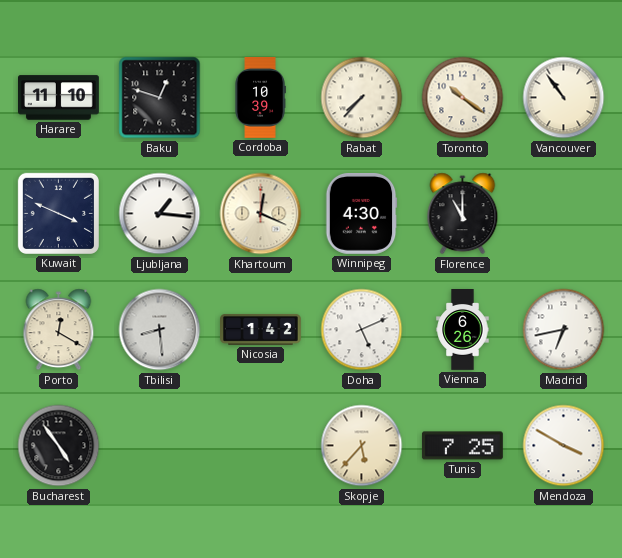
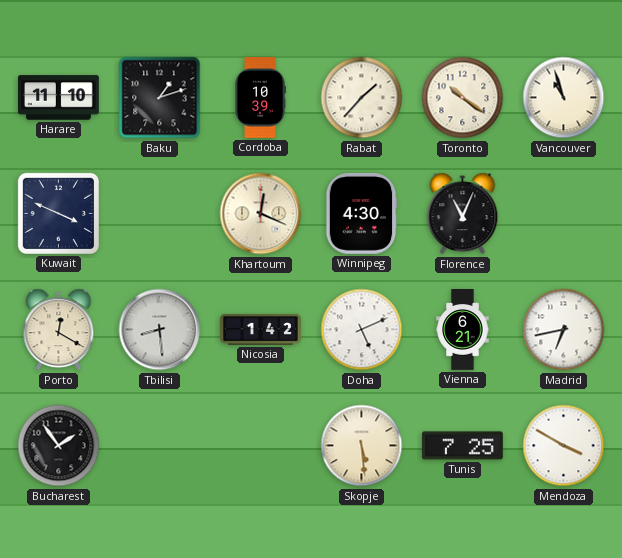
Baku: 12:48 -> 1:12 (160, 98)
Rabat: 7:37 -> 1:37 (362, 98)
Vancouver: 10:54 -> 10:57 (564, 98)
Ljubljana: 1:16 -> none (160, 214)
Florence: 11:00 -> 11:04 (463, 214)
Vienna: 6:26 -> 6:21 (463, 330)
Bucharest: 4:54 -> 1:54 (59, 446)
Skopje: 5:37 -> 5:29 (362, 446)
